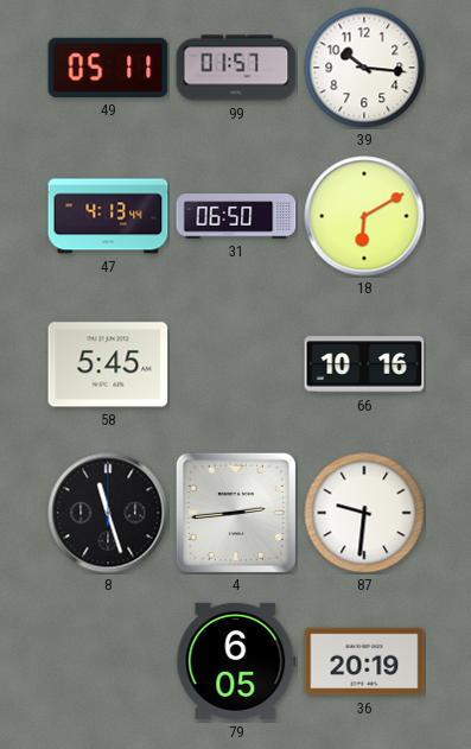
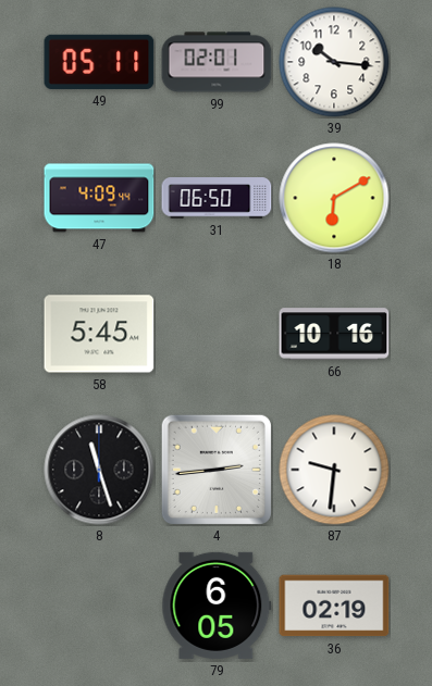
99: 01:57 -> 02:01 (217, 62)
47: 4:13 -> 4:09 (99, 198)
36: 20:19 -> 02:19 (334, 606)
